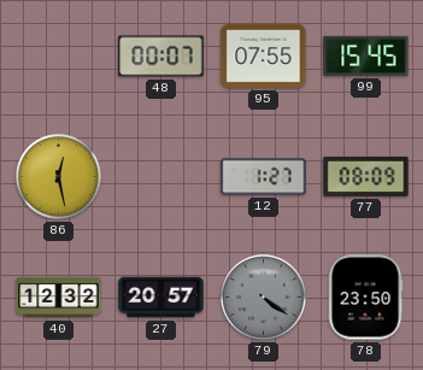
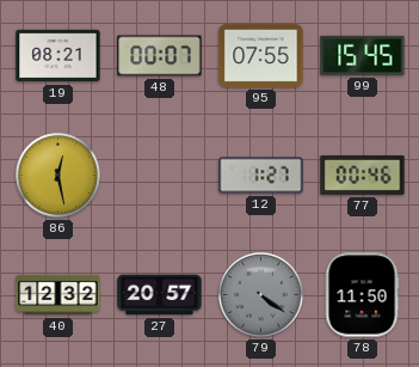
19: none -> 08:21 (58, 56)
77: 08:09 -> 00:46 (363, 175)
78: 23:50 -> 11:50 (362, 295)
